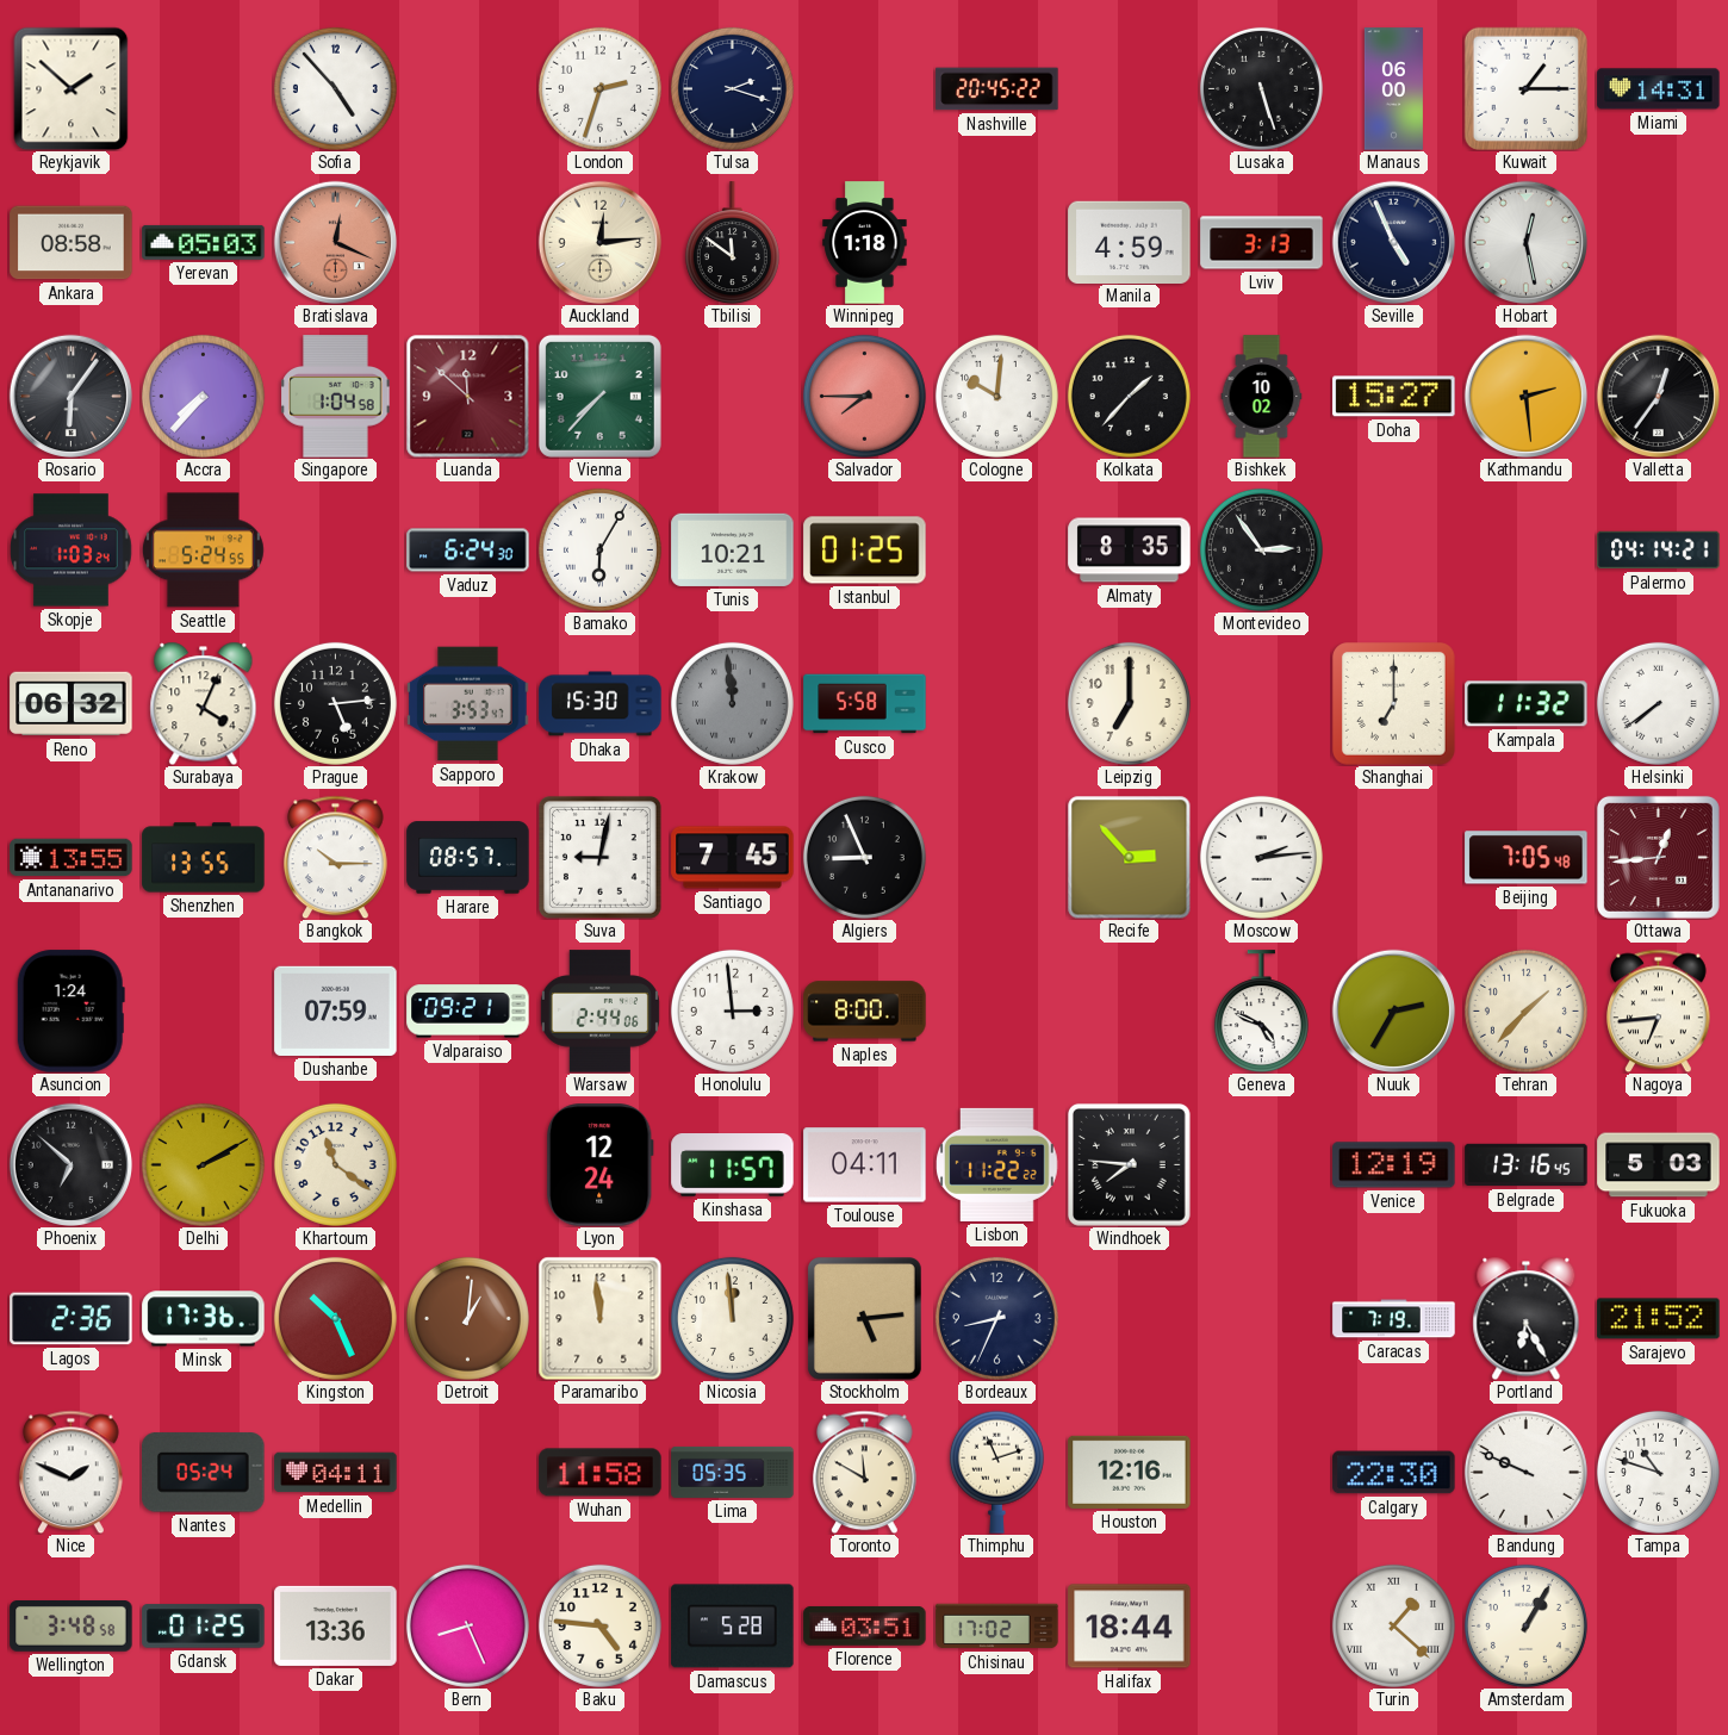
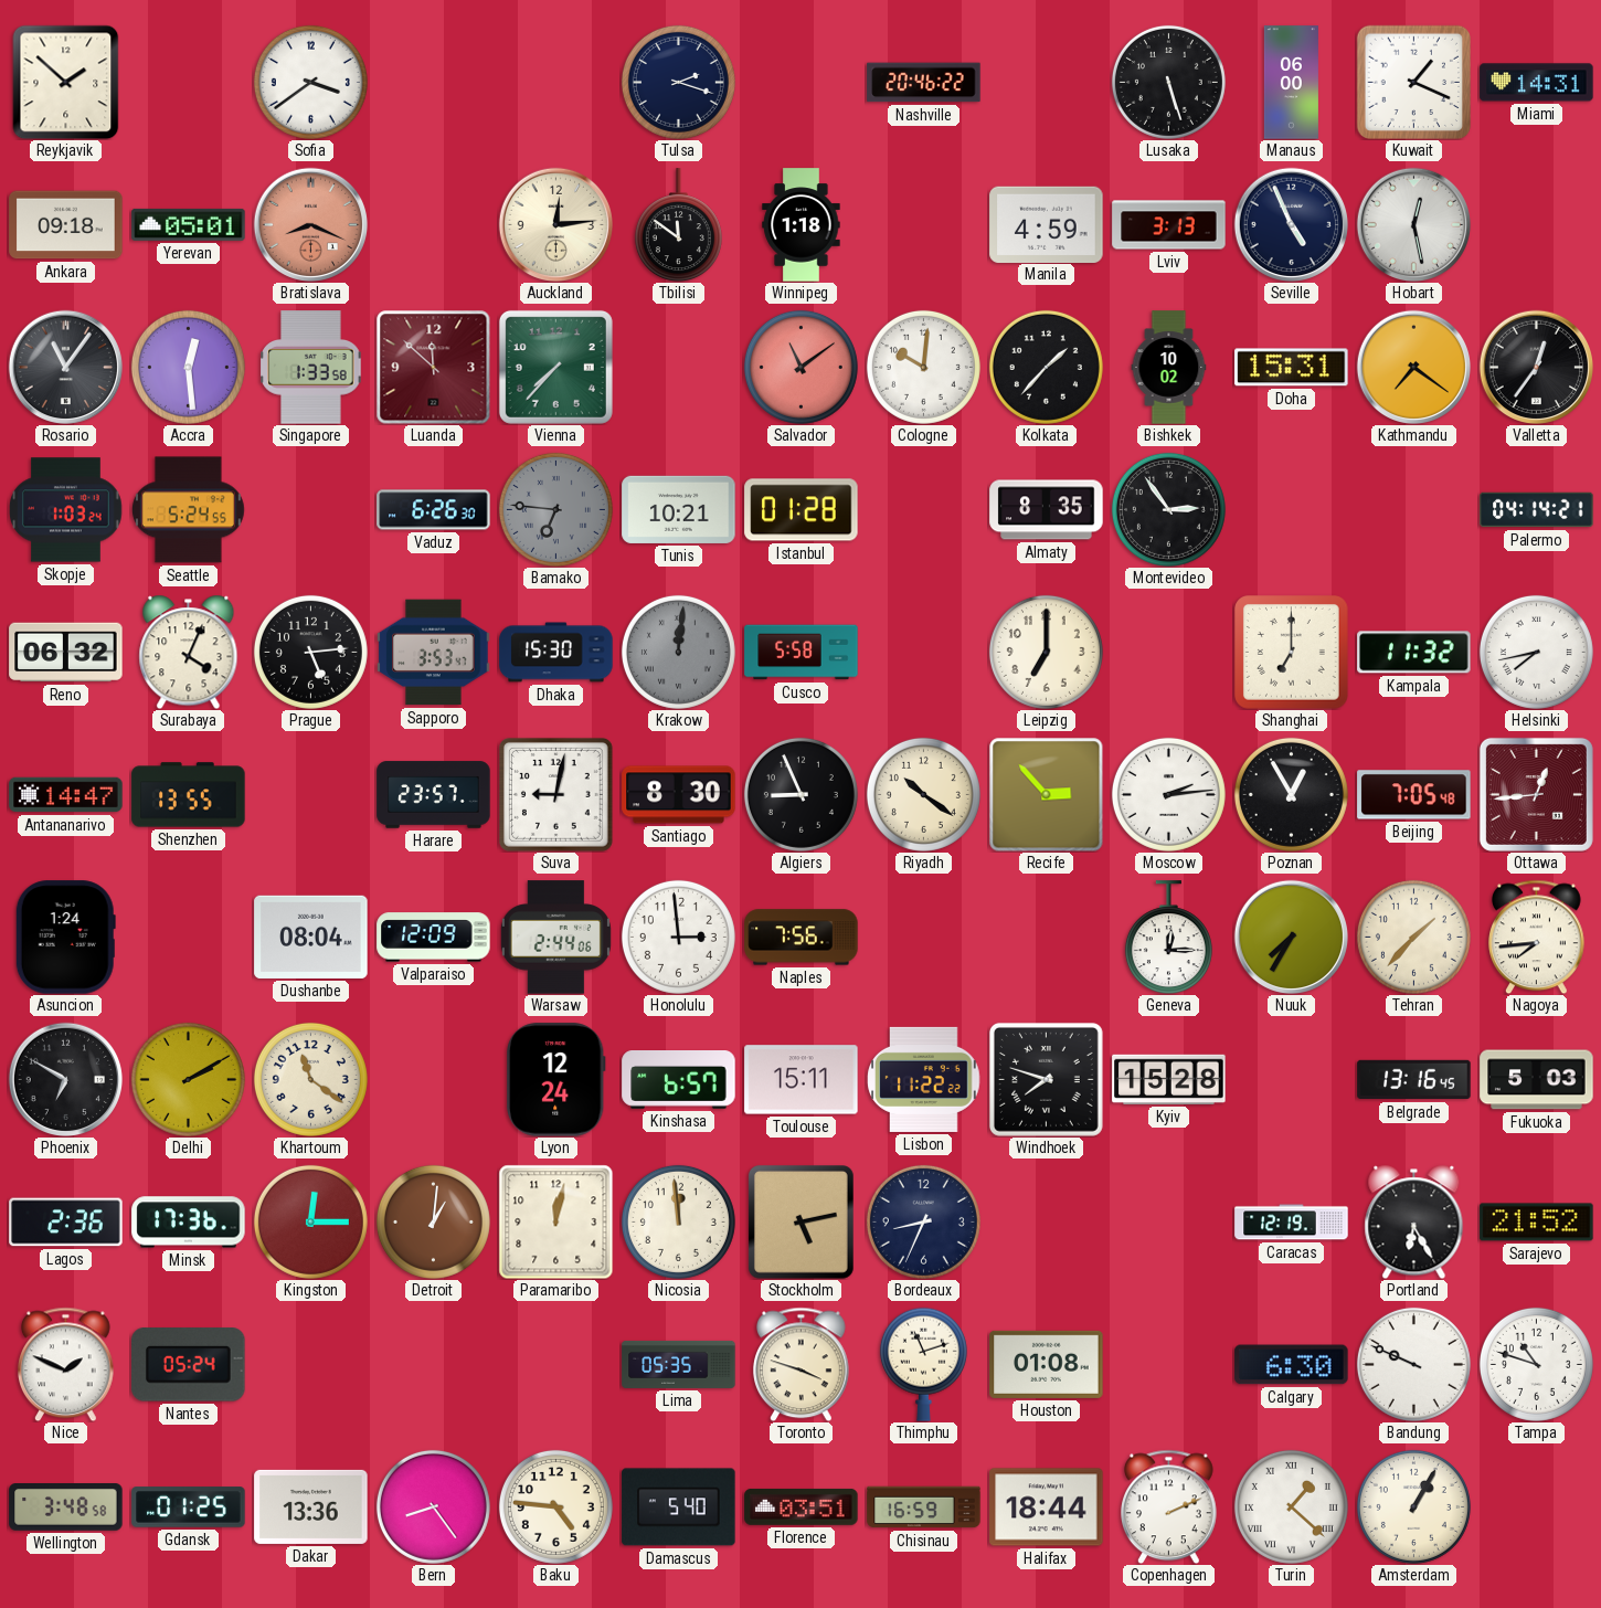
Sofia: 4:53 -> 3:39 (310, 82)
London: 2:33 -> none (599, 88)
Nashville: 20:45 -> 20:46 (924, 83)
Kuwait: 1:15 -> 1:19 (1413, 82)
Ankara: 08:58 -> 09:18 (66, 225)
Yerevan: 05:03 -> 05:01 (189, 224)
Bratislava: 12:19 -> 8:19 (310, 224)
Rosario: 6:06 -> 11:06 (65, 367)
Accra: 7:37 -> 12:29 (188, 367)
Singapore: 1:04 -> 1:33 (311, 368)
Salvador: 7:45 -> 11:09 (800, 367)
Doha: 15:27 -> 15:31 (1292, 368)
Kathmandu: 2:29 -> 7:21 (1413, 367)
Vaduz: 6:24 -> 6:26 (434, 510)
Bamako: 6:05 -> 6:46 (555, 509)
Bamako dial: white -> grey (555, 509)
Istanbul: 01:25 -> 01:28 (802, 510)
Krakow: 11:59 -> 12:01 (678, 652)
Helsinki: 7:39 -> 7:43 (1536, 652)
Antananarivo: 13:55 -> 14:47 (66, 795)
Bangkok: 10:15 -> none (336, 857)
Harare: 08:57 -> 23:57 (434, 795)
Santiago: 7:45 -> 8:30 (679, 795)
Riyadh: none -> 10:21 (923, 794)
Poznan: none -> 12:55 (1291, 794)
Dushanbe: 07:59 -> 08:04 (311, 937)
Valparaiso: 09:21 -> 12:09 (434, 938)
Naples: 8:00 -> 7:56 (802, 938)
Geneva: 4:49 -> 12:15 (1168, 938)
Nuuk: 2:35 -> 7:35 (1291, 937)
Nagoya: 6:44 -> 7:44 (1537, 937)
Phoenix: 6:52 -> 6:50 (65, 1079)
Kinshasa: 11:57 -> 6:57 (679, 1080)
Toulouse: 04:11 -> 15:11 (802, 1080)
Windhoek: 7:46 -> 7:48 (1046, 1079)
Kyiv: none -> 15:28 (1169, 1079)
Venice: 12:19 -> none (1394, 1165)
Kingston: 10:26 -> 12:15 (310, 1221)
Paramaribo: 11:59 -> 12:02 (555, 1221)
Stockholm: 5:14 -> 5:13 (802, 1223)
Caracas: 7:19 -> 12:19 (1292, 1223)
Medellin: 04:11 -> none (336, 1473)
Wuhan: 11:58 -> none (601, 1473)
Toronto: 11:50 -> 3:48 (802, 1364)
Houston: 12:16 -> 01:08 (1047, 1364)
Calgary: 22:30 -> 6:30 (1292, 1365)
Bern: 8:26 -> 8:24 (433, 1506)
Damascus: 5:28 -> 5:40 (679, 1507)
Chisinau: 17:02 -> 16:59 (924, 1507)
Copenhagen: none -> 2:11 (1169, 1506)
